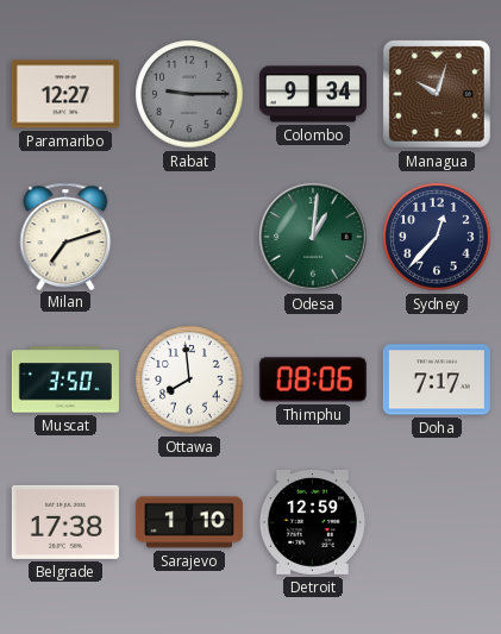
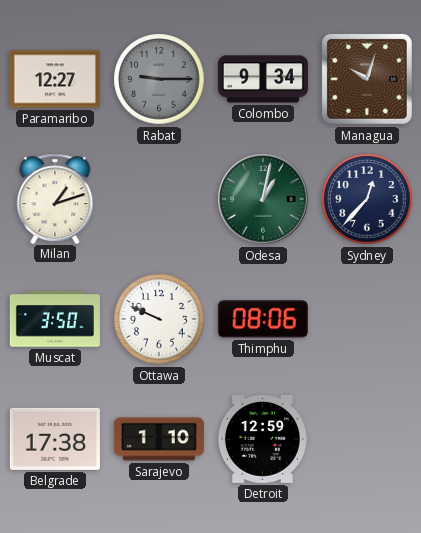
Milan: 7:12 -> 1:12 (55, 198)
Odesa: 1:01 -> 1:02 (263, 199)
Ottawa: 7:59 -> 9:49 (159, 319)
Doha: 7:17 -> none (437, 379)
